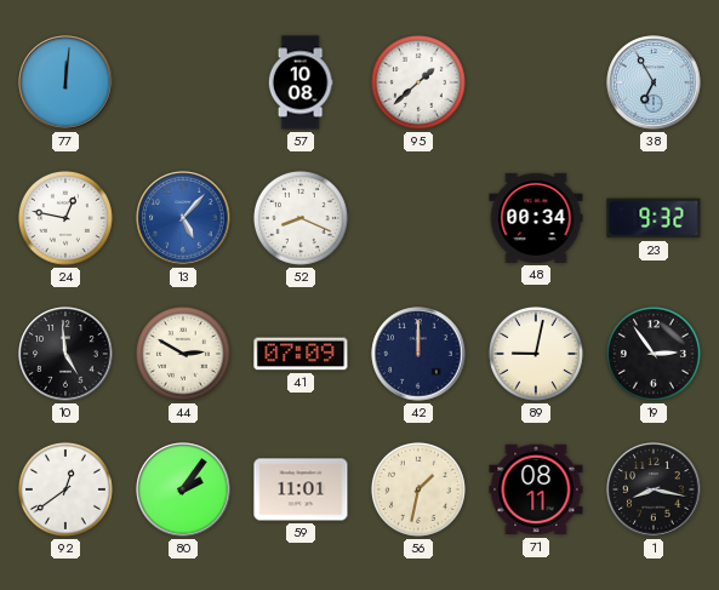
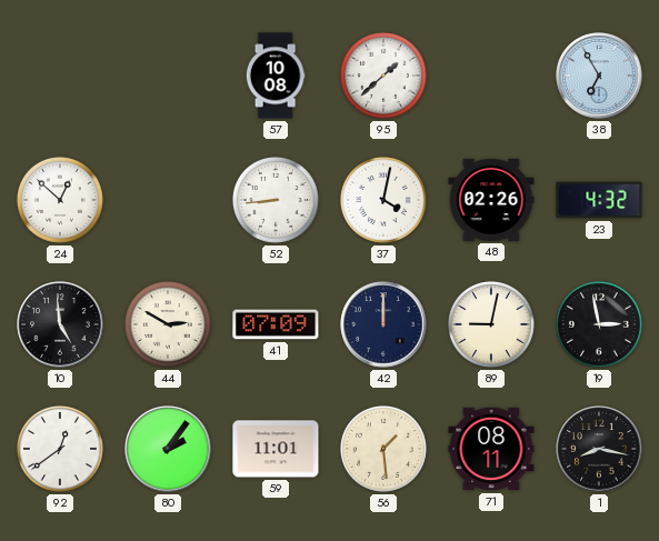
77: 12:01 -> none (65, 82)
24: 12:47 -> 12:52 (60, 200)
13: 5:07 -> none (183, 218)
52: 8:19 -> 8:44 (276, 200)
37: none -> 4:02 (383, 200)
48: 00:34 -> 02:26 (491, 200)
23: 9:32 -> 4:32 (599, 200)
19: 2:54 -> 2:58 (599, 324)
56: 1:32 -> 1:29 (383, 449)
